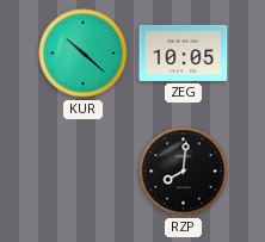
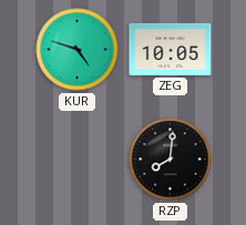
KUR: 10:22 -> 4:48 (78, 50)
